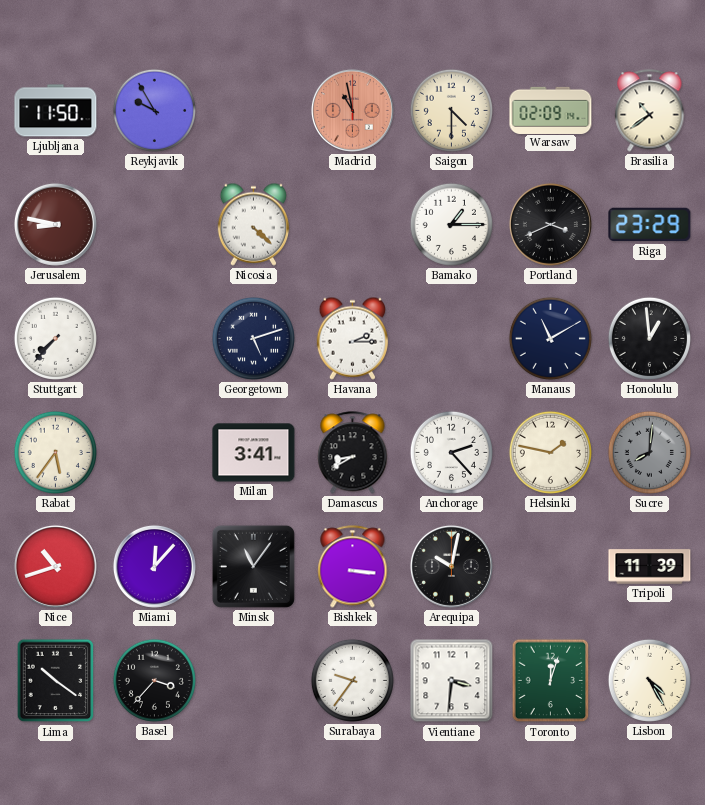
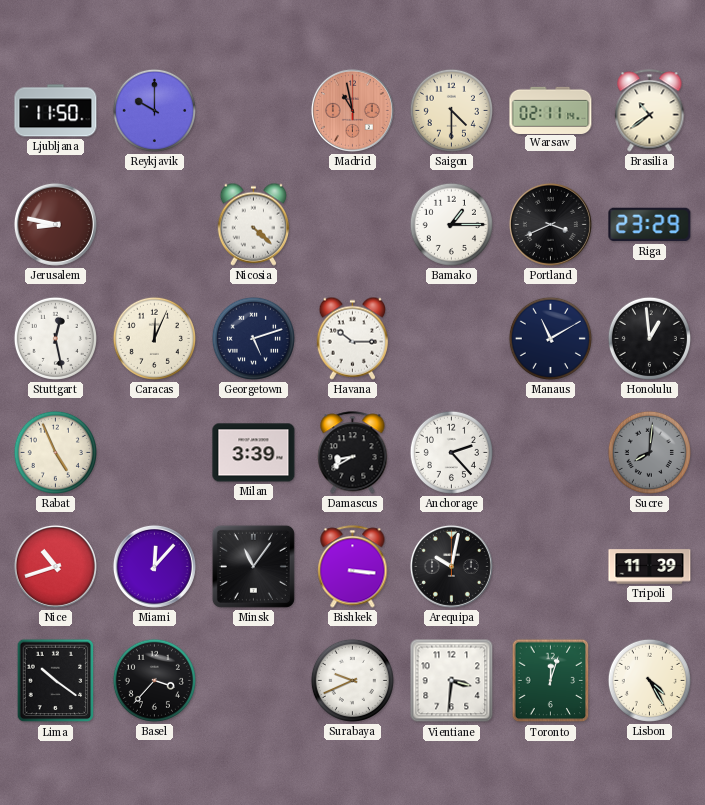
Reykjavik: 9:55 -> 10:00 (154, 110)
Warsaw: 02:09 -> 02:11 (551, 110)
Stuttgart: 7:37 -> 12:28 (55, 338)
Caracas: none -> 12:04 (154, 338)
Havana: 2:15 -> 10:15 (353, 338)
Rabat: 5:36 -> 4:56 (55, 452)
Milan: 3:41 -> 3:39 (254, 453)
Helsinki: 1:47 -> none (550, 452)
Surabaya: 9:36 -> 9:41 (352, 680)
